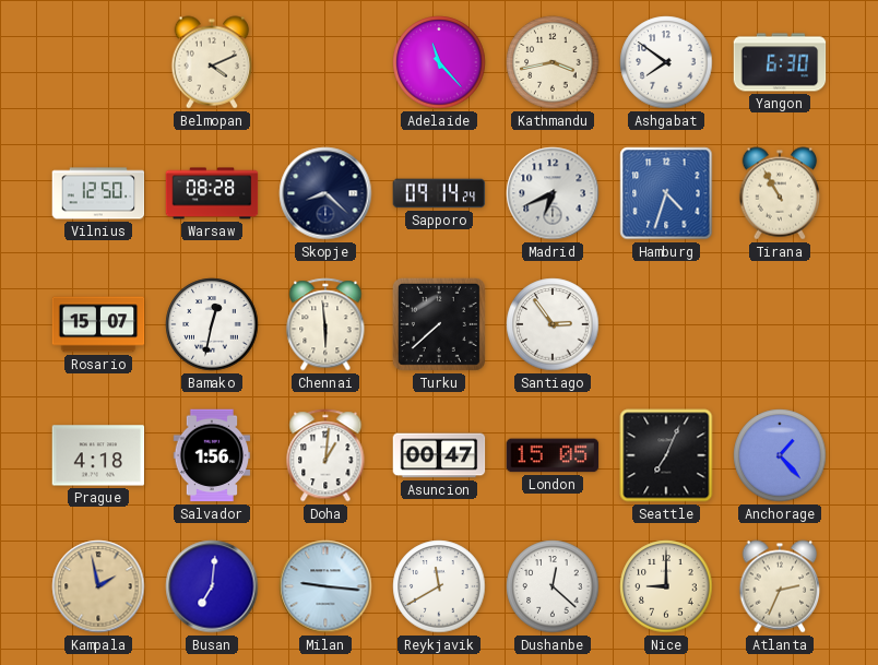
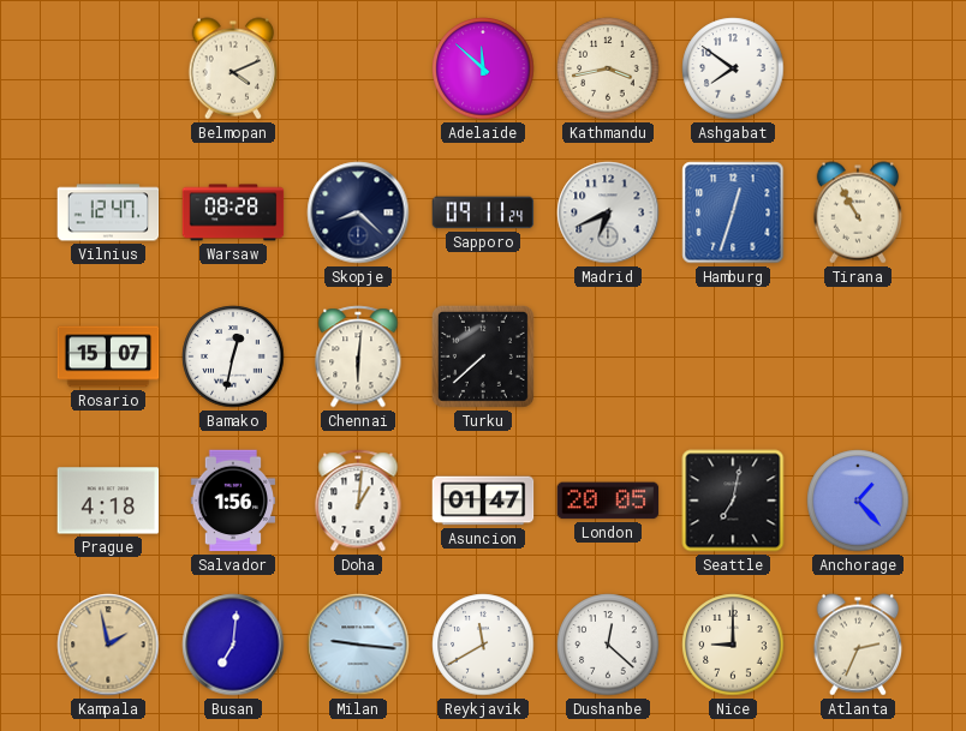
Adelaide: 11:23 -> 11:52 (483, 68)
Yangon: 6:30 -> none (780, 62)
Vilnius: 12:50 -> 12:47 (108, 212)
Sapporo: 09:14 -> 09:11 (483, 212)
Hamburg: 4:33 -> 12:33 (733, 212)
Chennai: 5:59 -> 6:01 (358, 356)
Santiago: 2:54 -> none (553, 324)
Asuncion: 00:47 -> 01:47 (483, 501)
London: 15:05 -> 20:05 (608, 501)
Seattle: 7:04 -> 7:02 (733, 501)
